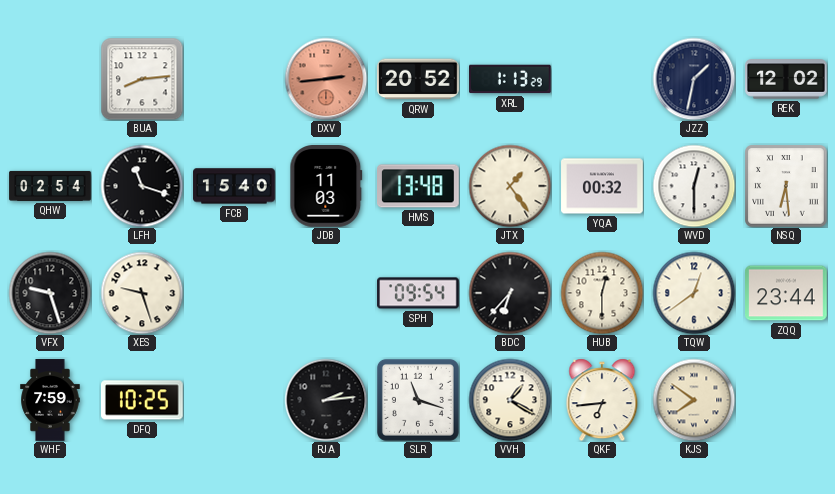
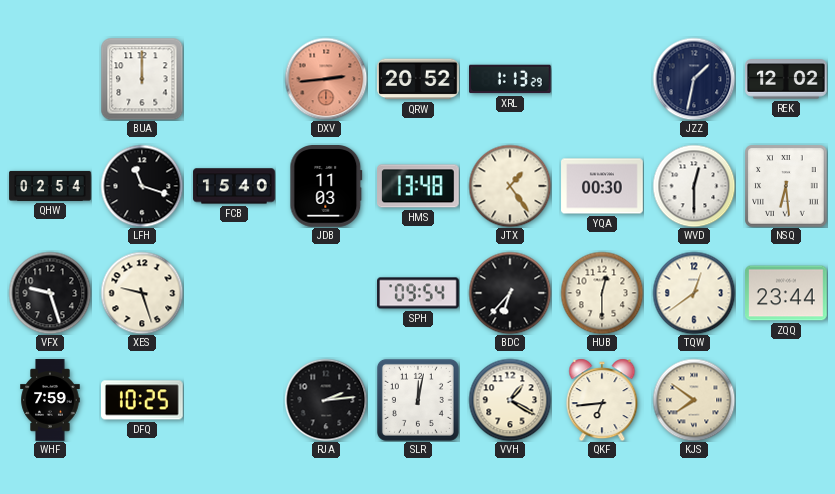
BUA: 8:14 -> 12:00 (142, 79)
YQA: 00:32 -> 00:30 (602, 186)
SLR: 11:18 -> 12:02 (418, 400)
